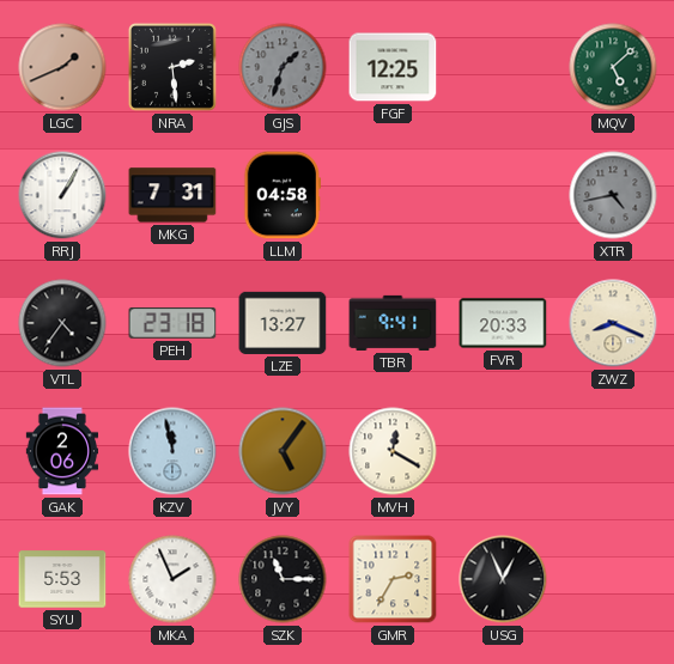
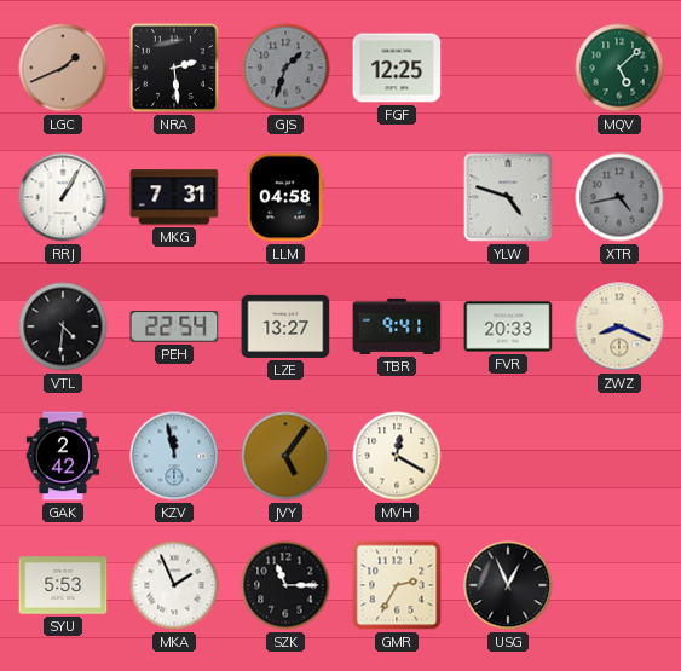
YLW: none -> 4:48 (508, 197)
VTL: 4:36 -> 4:31 (63, 326)
PEH: 23:18 -> 22:54 (174, 326)
GAK: 2:06 -> 2:42 (62, 456)
